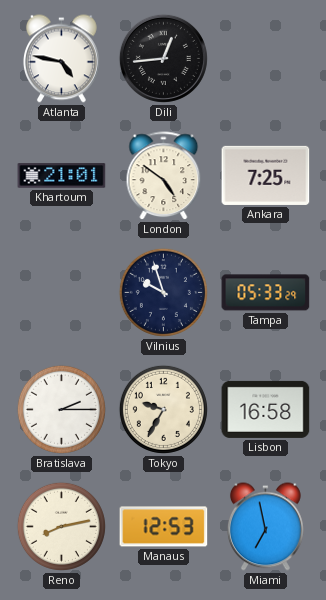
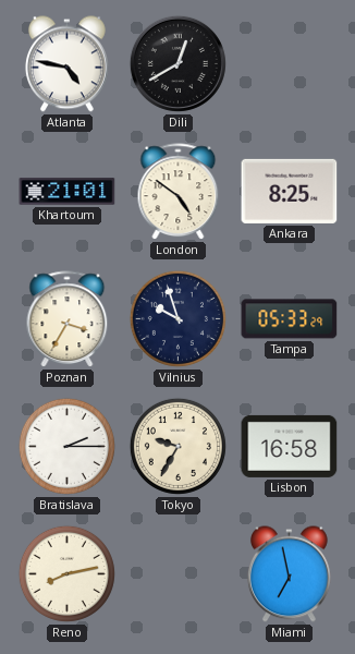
Dili: 12:44 -> 12:40 (177, 63)
Ankara: 7:25 -> 8:25 (290, 191)
Poznan: none -> 3:35 (68, 319)
Manaus: 12:53 -> none (164, 527)
